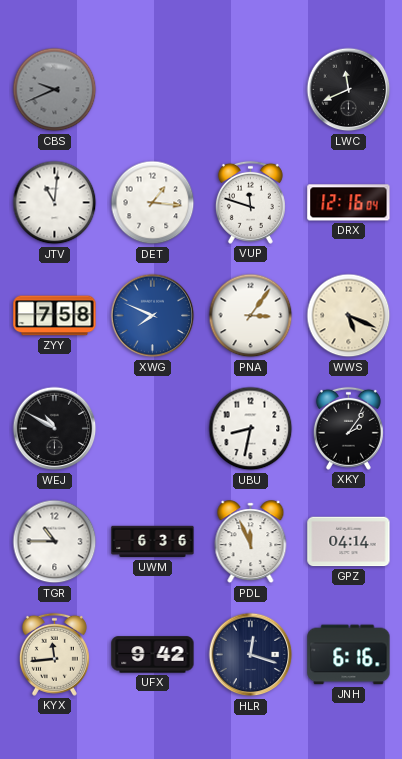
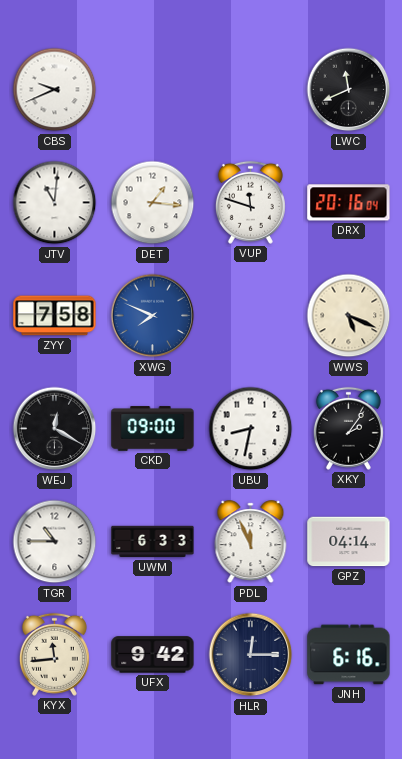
CBS dial: grey -> white (55, 90)
DRX: 12:16 -> 20:16 (349, 203)
PNA: 3:06 -> none (251, 316)
WEJ: 10:50 -> 12:20 (55, 429)
CKD: none -> 09:00 (153, 429)
UWM: 6:36 -> 6:33 (153, 542)
HLR: 12:18 -> 12:15 (251, 655)
